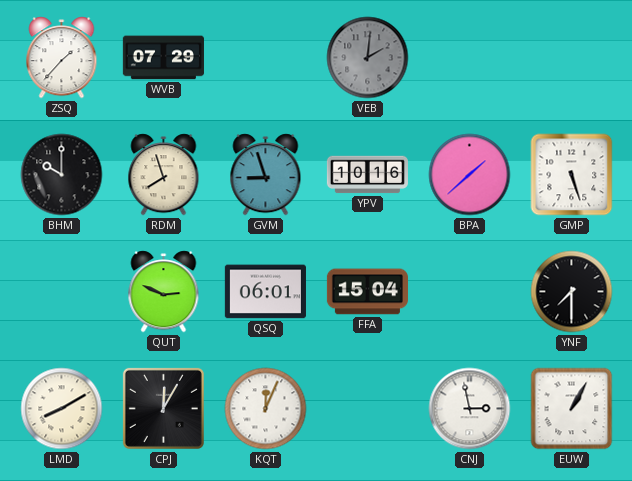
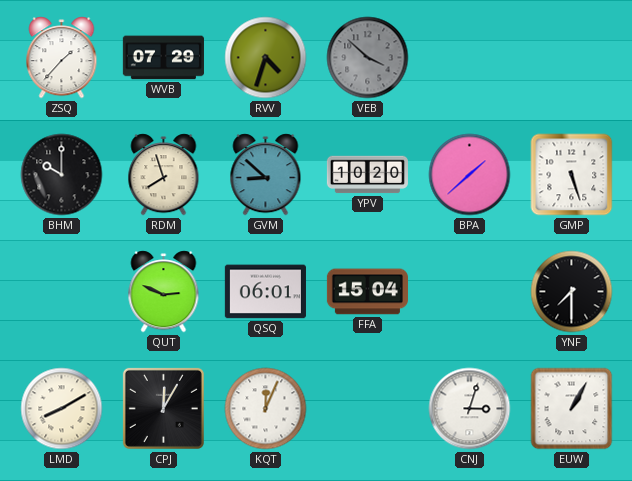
RVV: none -> 4:33 (266, 58)
VEB: 2:01 -> 3:52 (368, 58)
GVM: 8:57 -> 8:52 (266, 175)
YPV: 10:16 -> 10:20 (367, 175)
CNJ: 2:58 -> 3:03 (470, 409)
